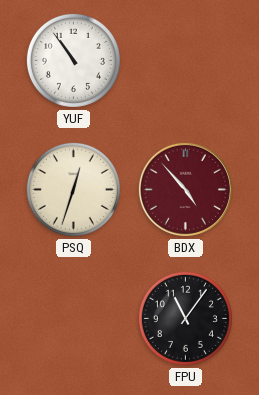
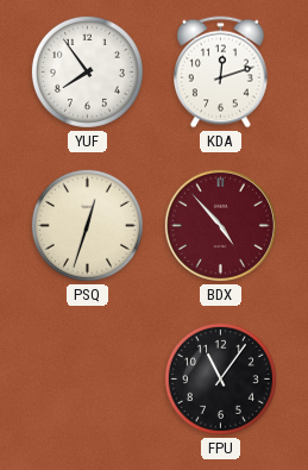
YUF: 10:54 -> 7:54 (87, 71)
KDA: none -> 12:12 (221, 73)
